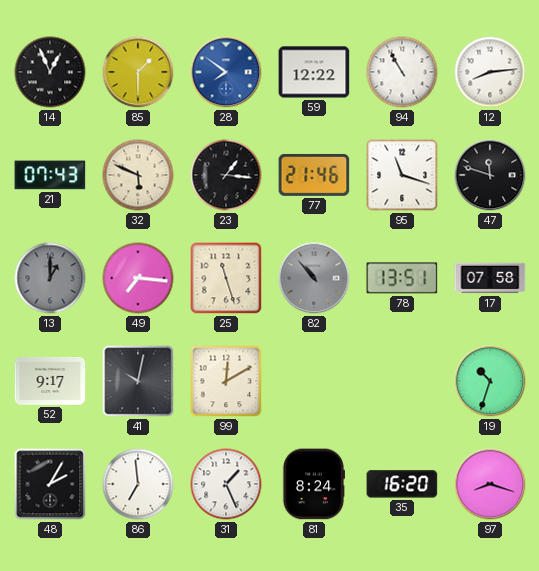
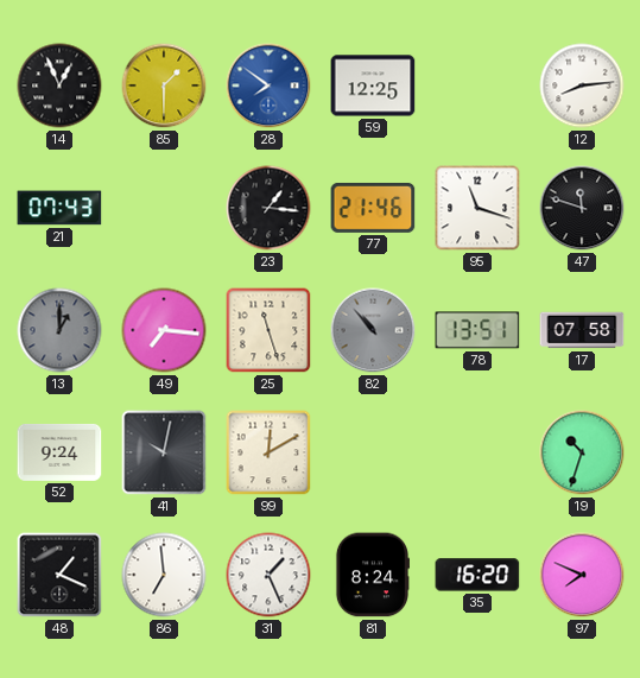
59: 12:22 -> 12:25 (373, 85)
94: 10:55 -> none (402, 72)
32: 5:49 -> none (138, 175)
52: 9:17 -> 9:24 (59, 452)
48: 2:05 -> 1:19 (59, 575)
97: 8:18 -> 7:49 (582, 575)
